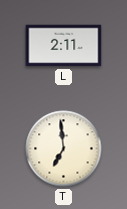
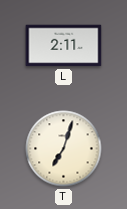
T: 6:59 -> 7:03 (64, 149)
